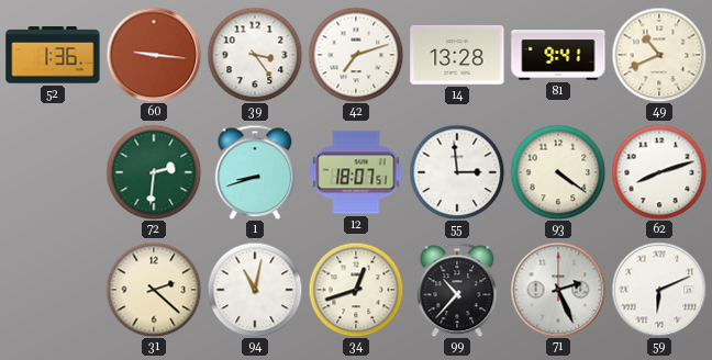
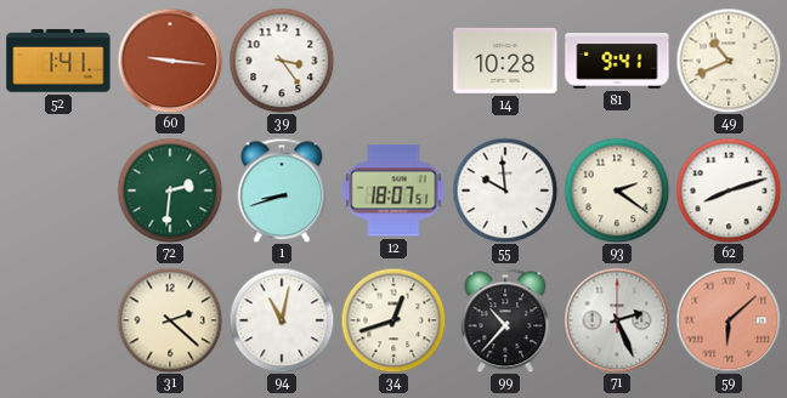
52: 1:36 -> 1:41 (58, 61)
42: 7:12 -> none (356, 55)
14: 13:28 -> 10:28 (505, 61)
55: 2:59 -> 9:59 (505, 191)
93: 4:21 -> 2:21 (617, 191)
59: 6:11 -> 6:08 (729, 320)
59 dial: white -> salmon (729, 320)
